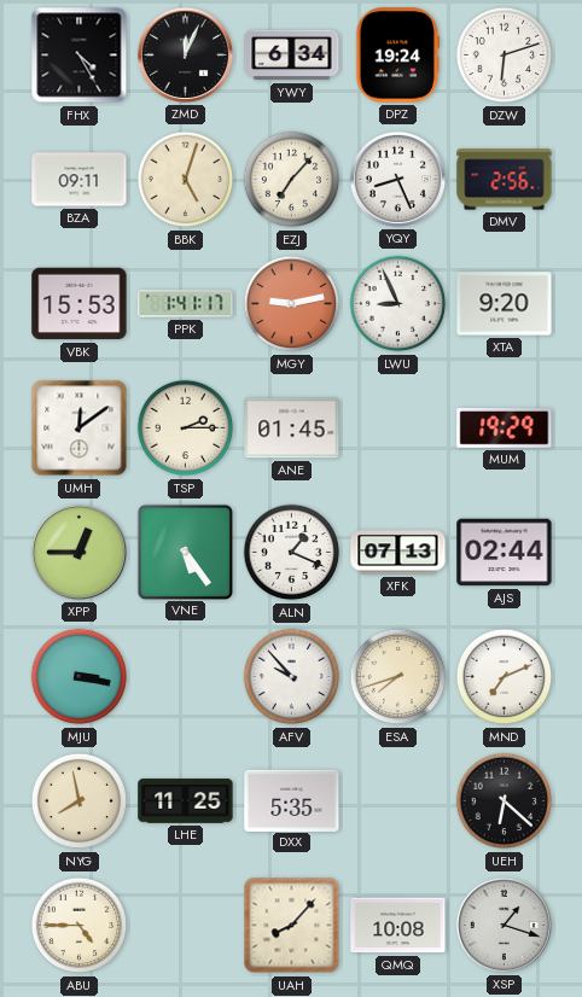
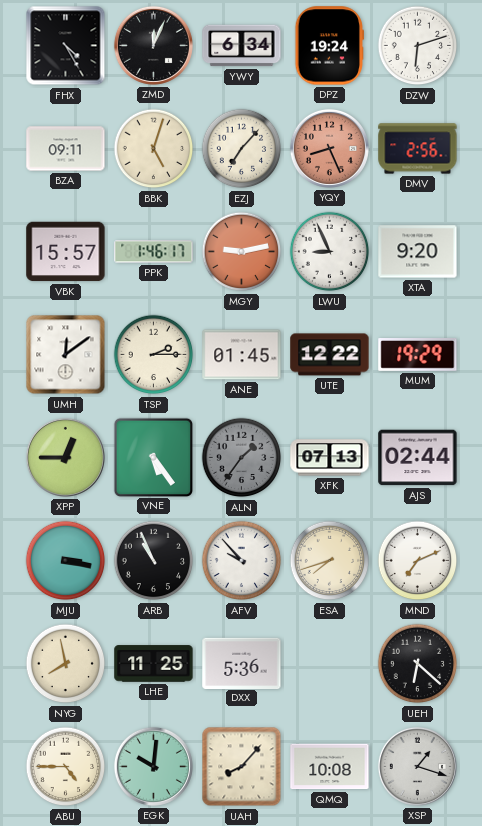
YQY dial: white -> salmon (329, 148)
VBK: 15:53 -> 15:57 (66, 252)
PPK: 1:41 -> 1:46 (154, 252)
UTE: none -> 12:22 (330, 355)
ALN: 1:19 -> 1:36 (242, 458)
ALN dial: white -> grey (242, 458)
ARB: none -> 10:56 (154, 561)
DXX: 5:35 -> 5:36 (242, 663)
EGK: none -> 10:01 (153, 766)
